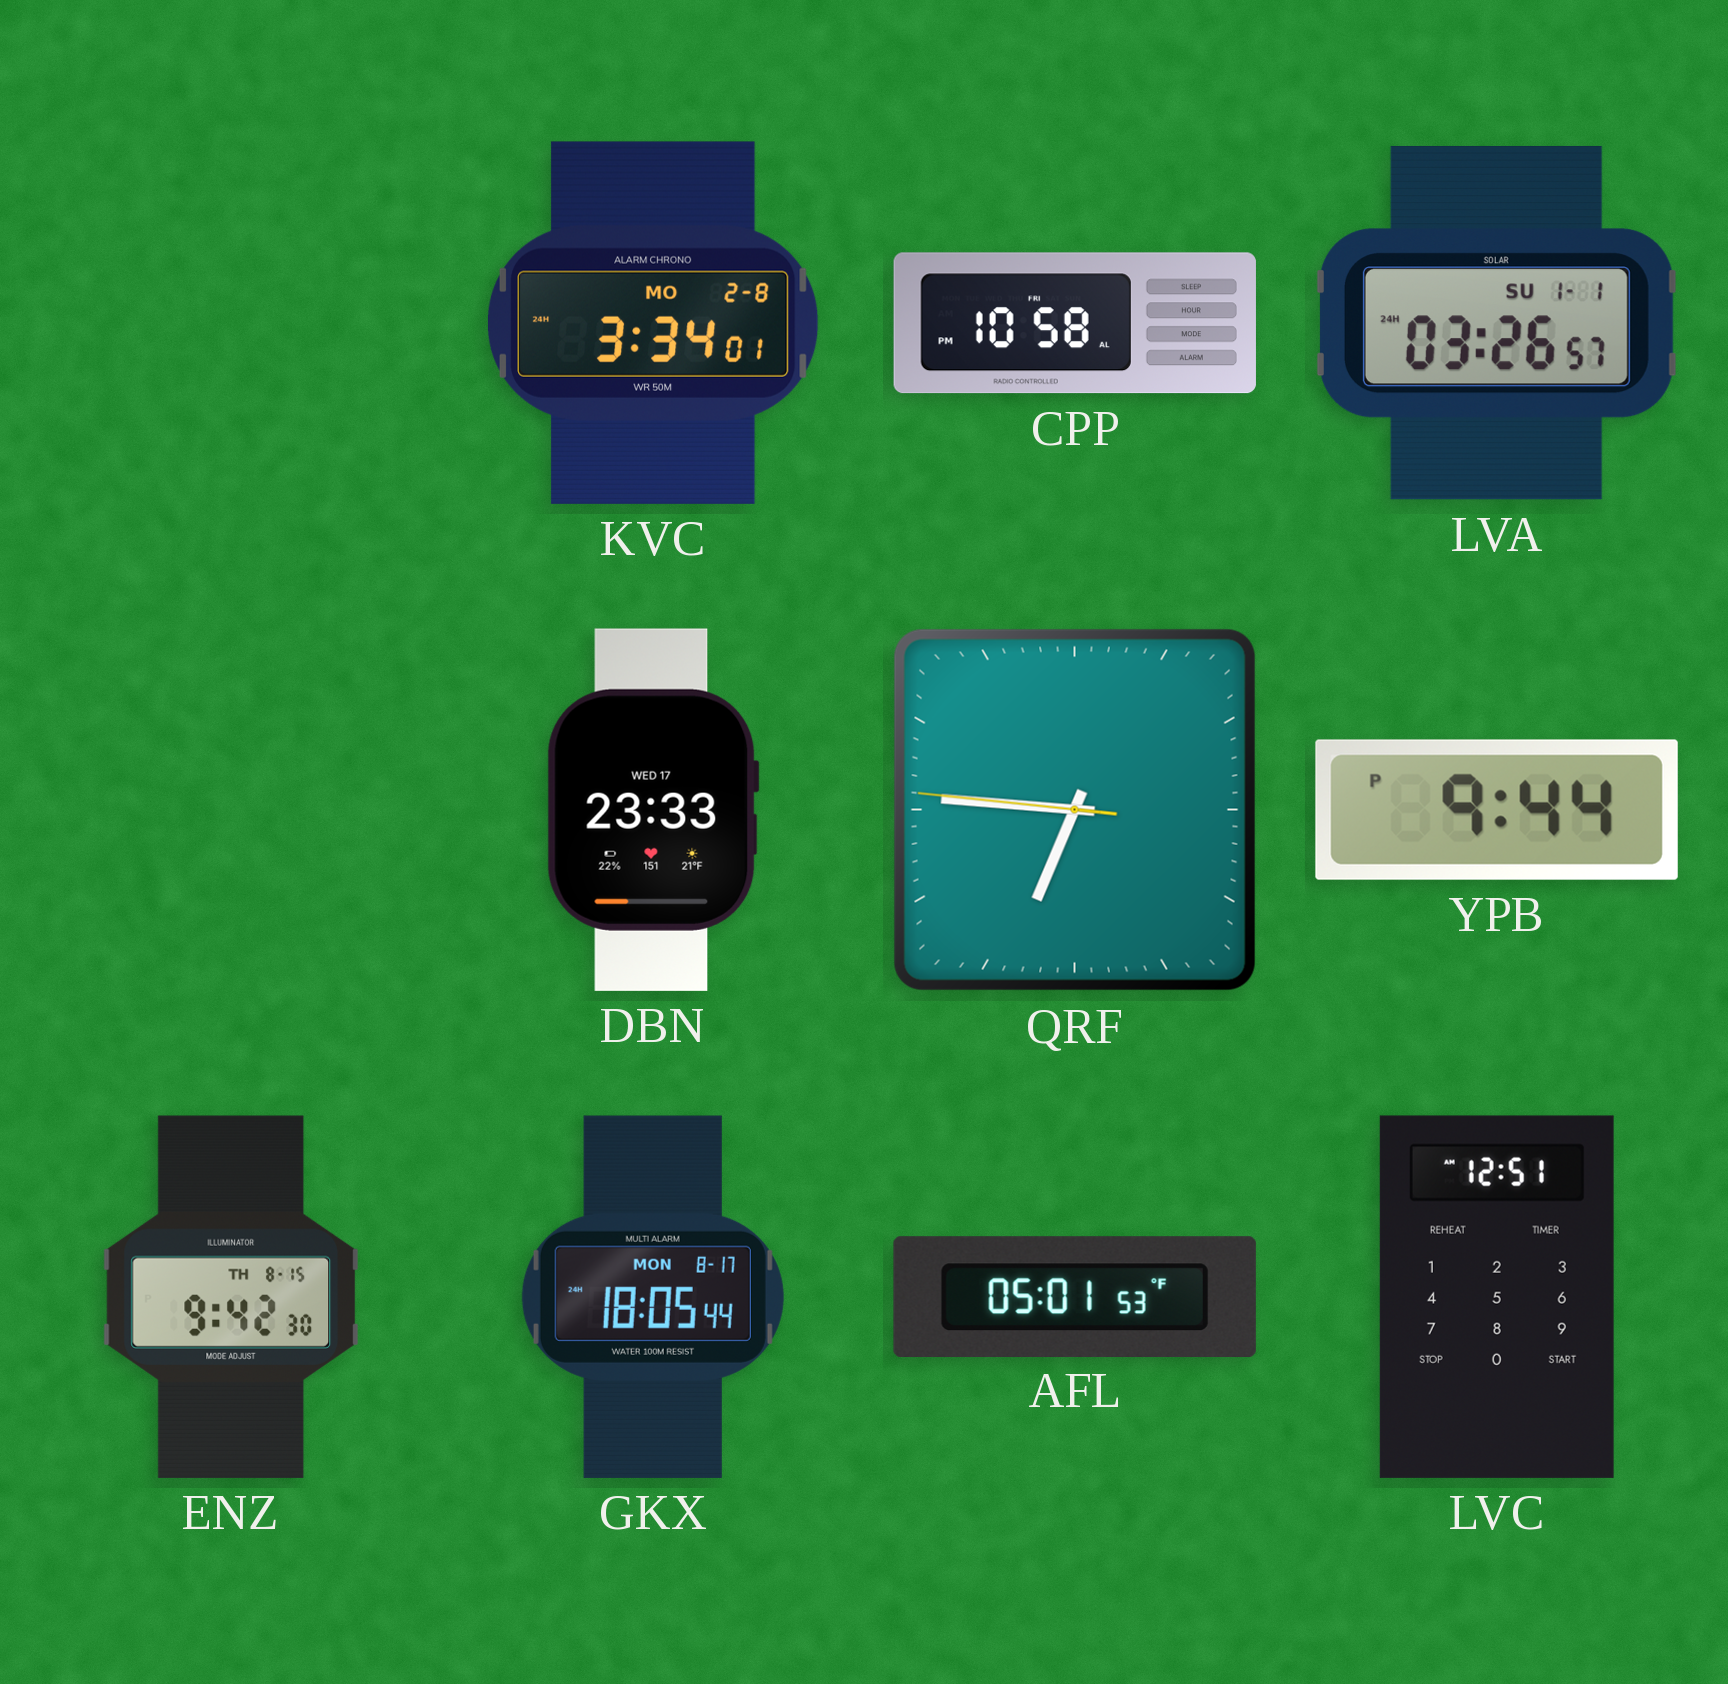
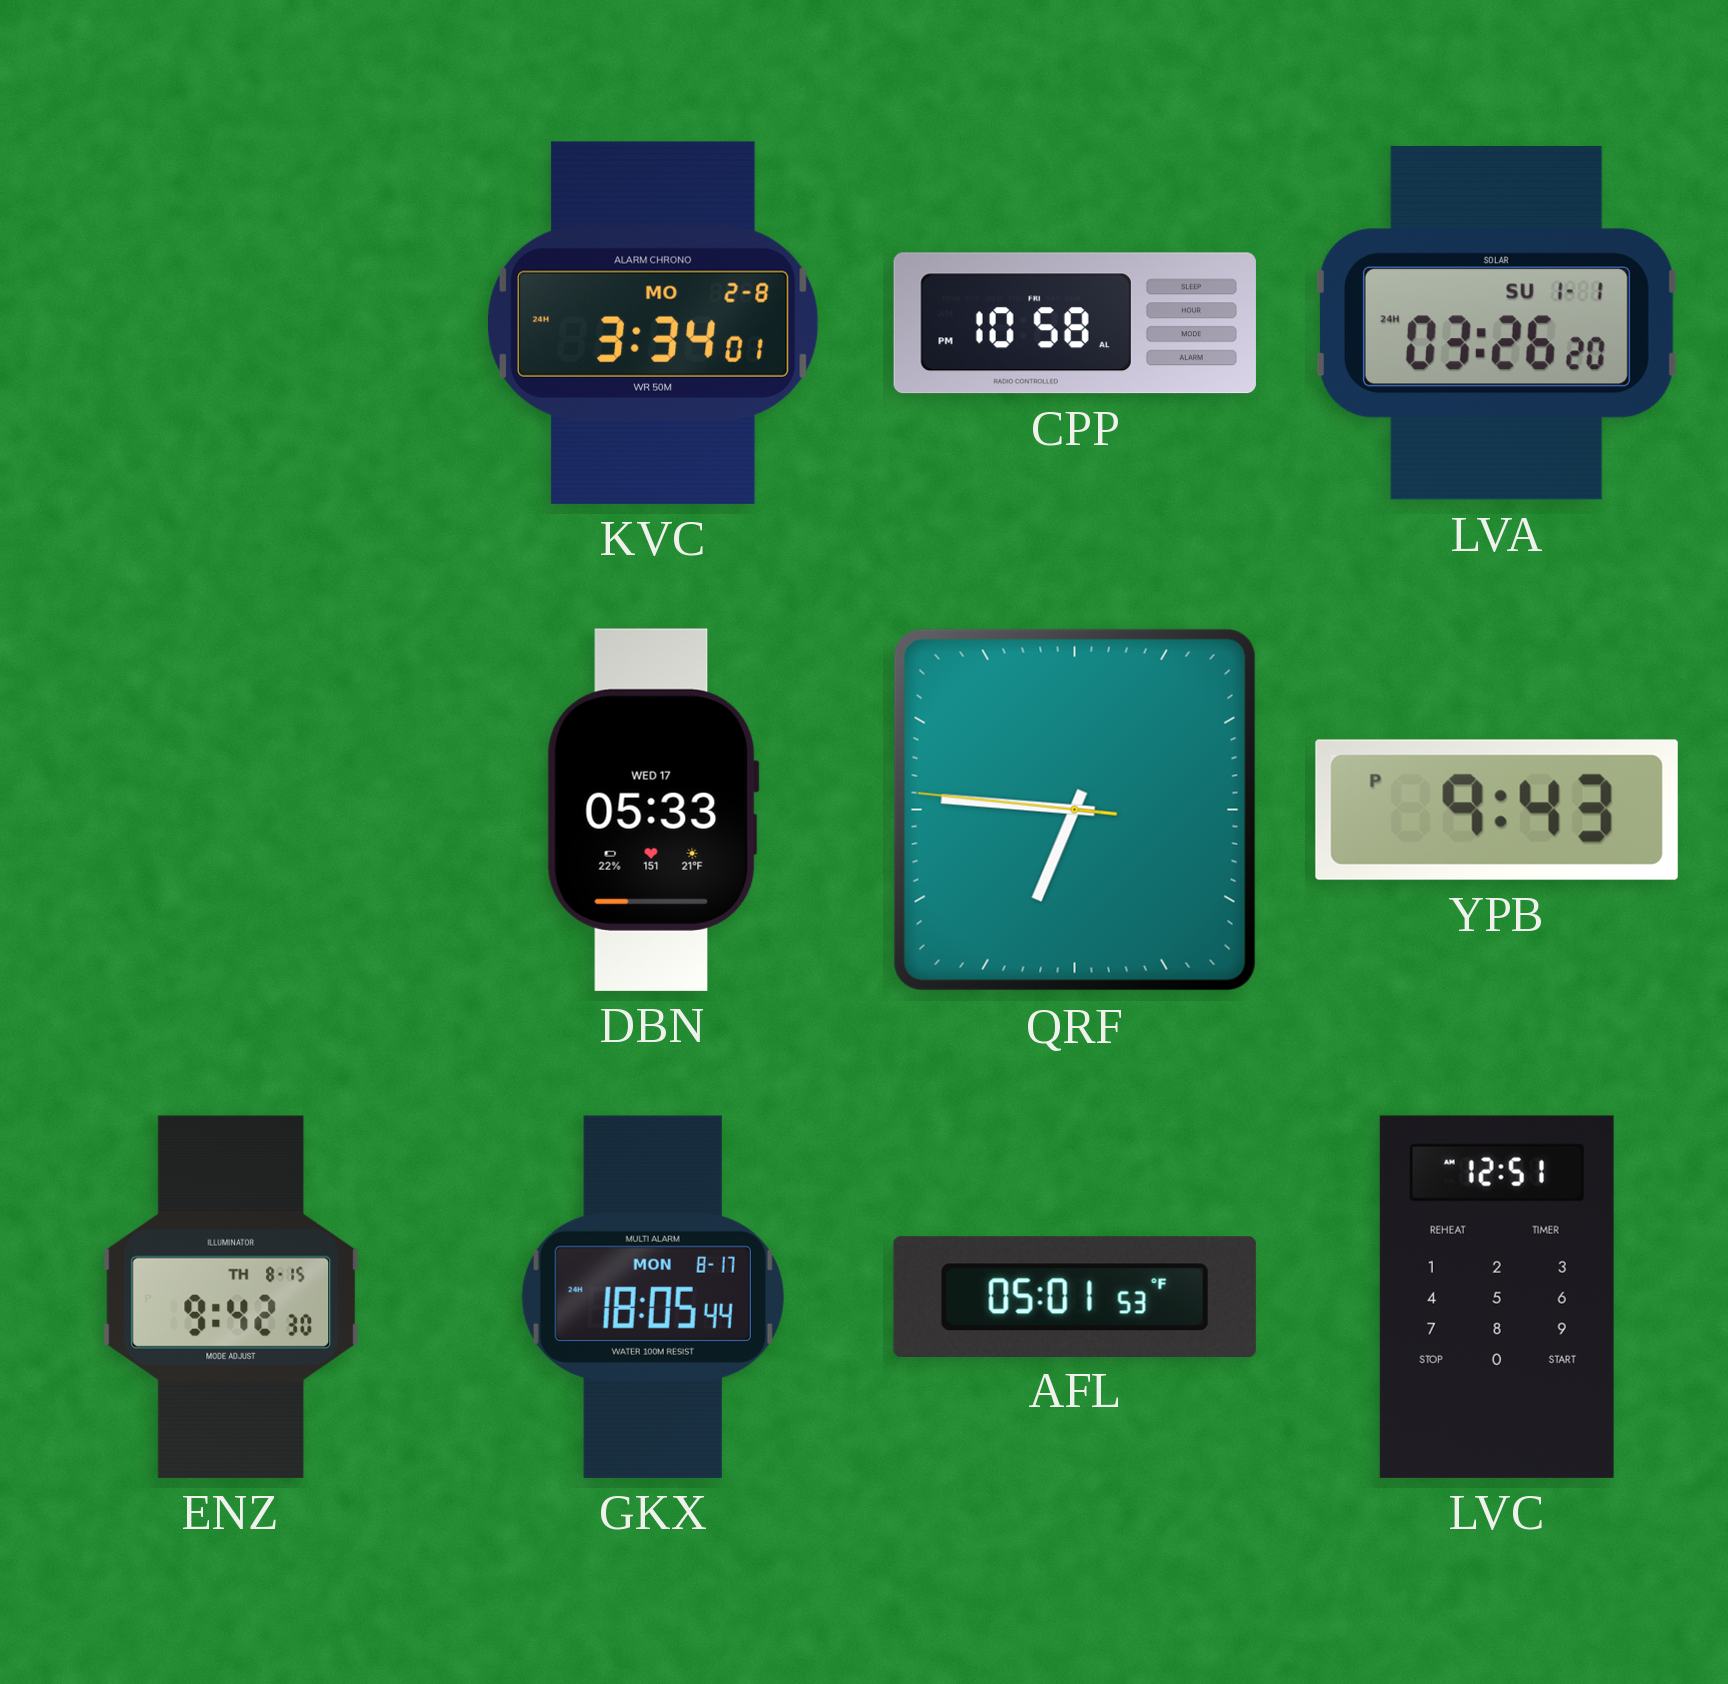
LVA: 03:26:57 -> 03:26:20 (1497, 323)
DBN: 23:33 -> 05:33 (653, 810)
YPB: 9:44 -> 9:43 (1497, 810)
